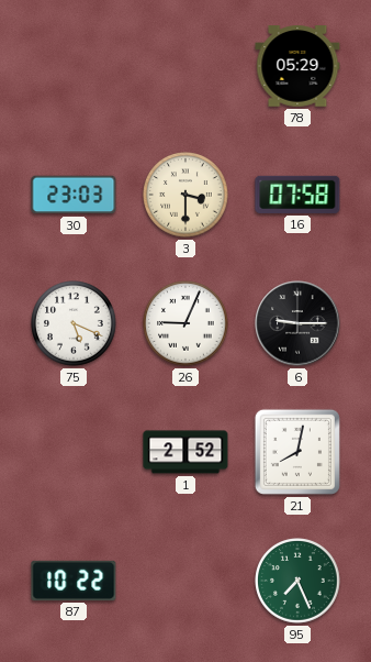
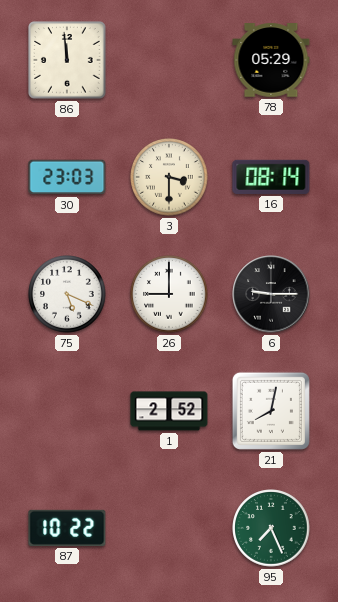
86: none -> 11:59 (68, 61)
16: 07:58 -> 08:14 (271, 177)
26: 9:04 -> 9:00 (169, 294)
